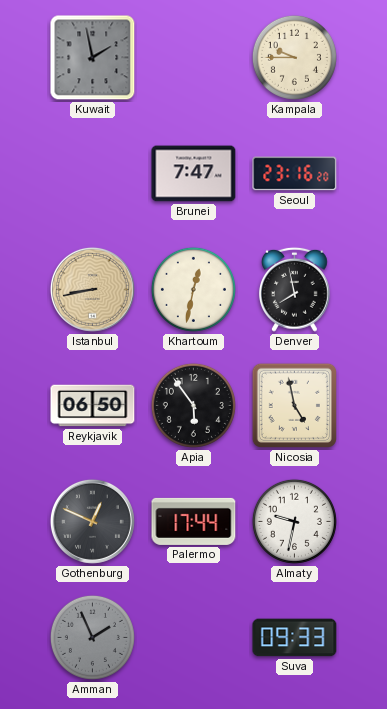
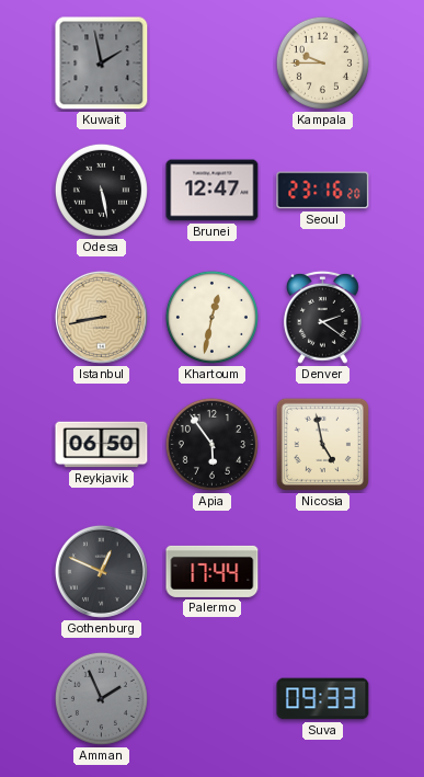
Odesa: none -> 5:28 (101, 190)
Brunei: 7:47 -> 12:47 (213, 191)
Denver: 7:58 -> 2:21 (322, 317)
Almaty: 9:32 -> none (294, 521)
